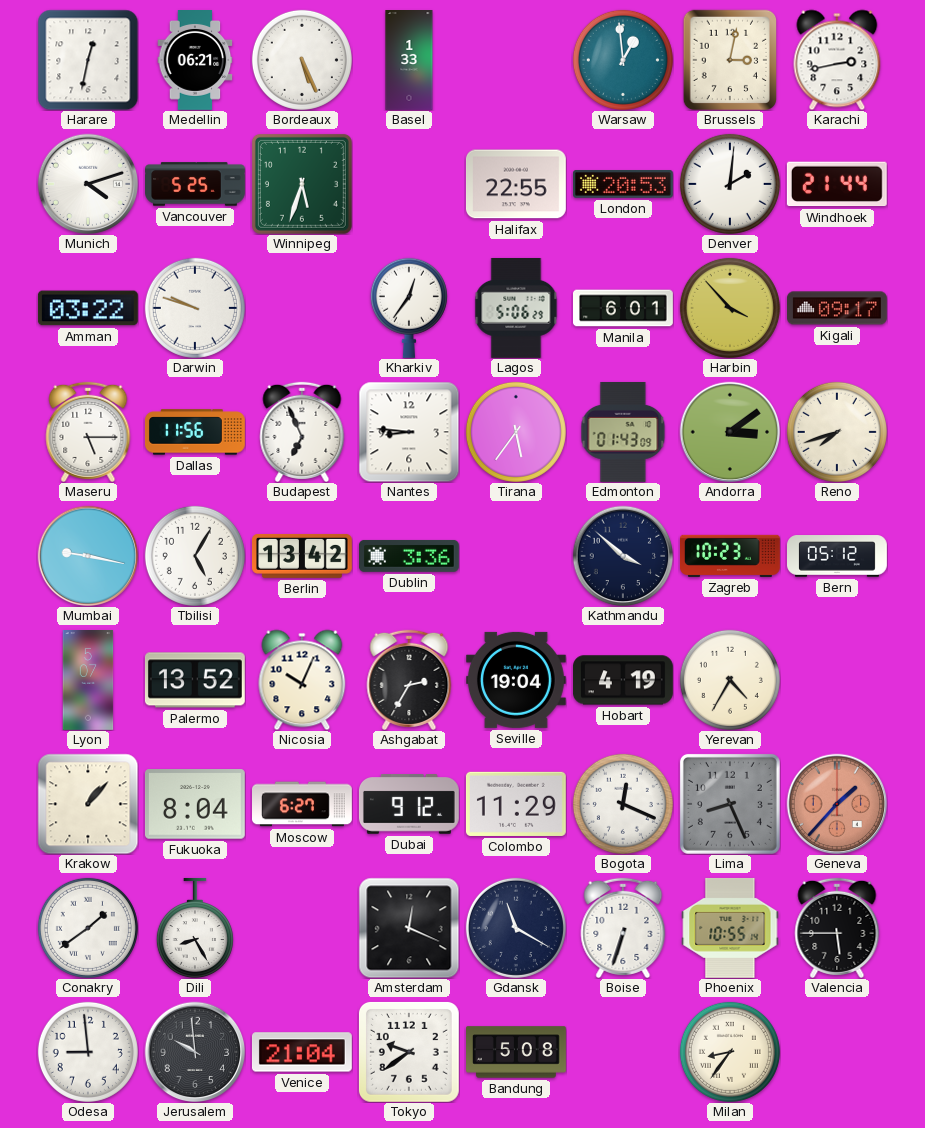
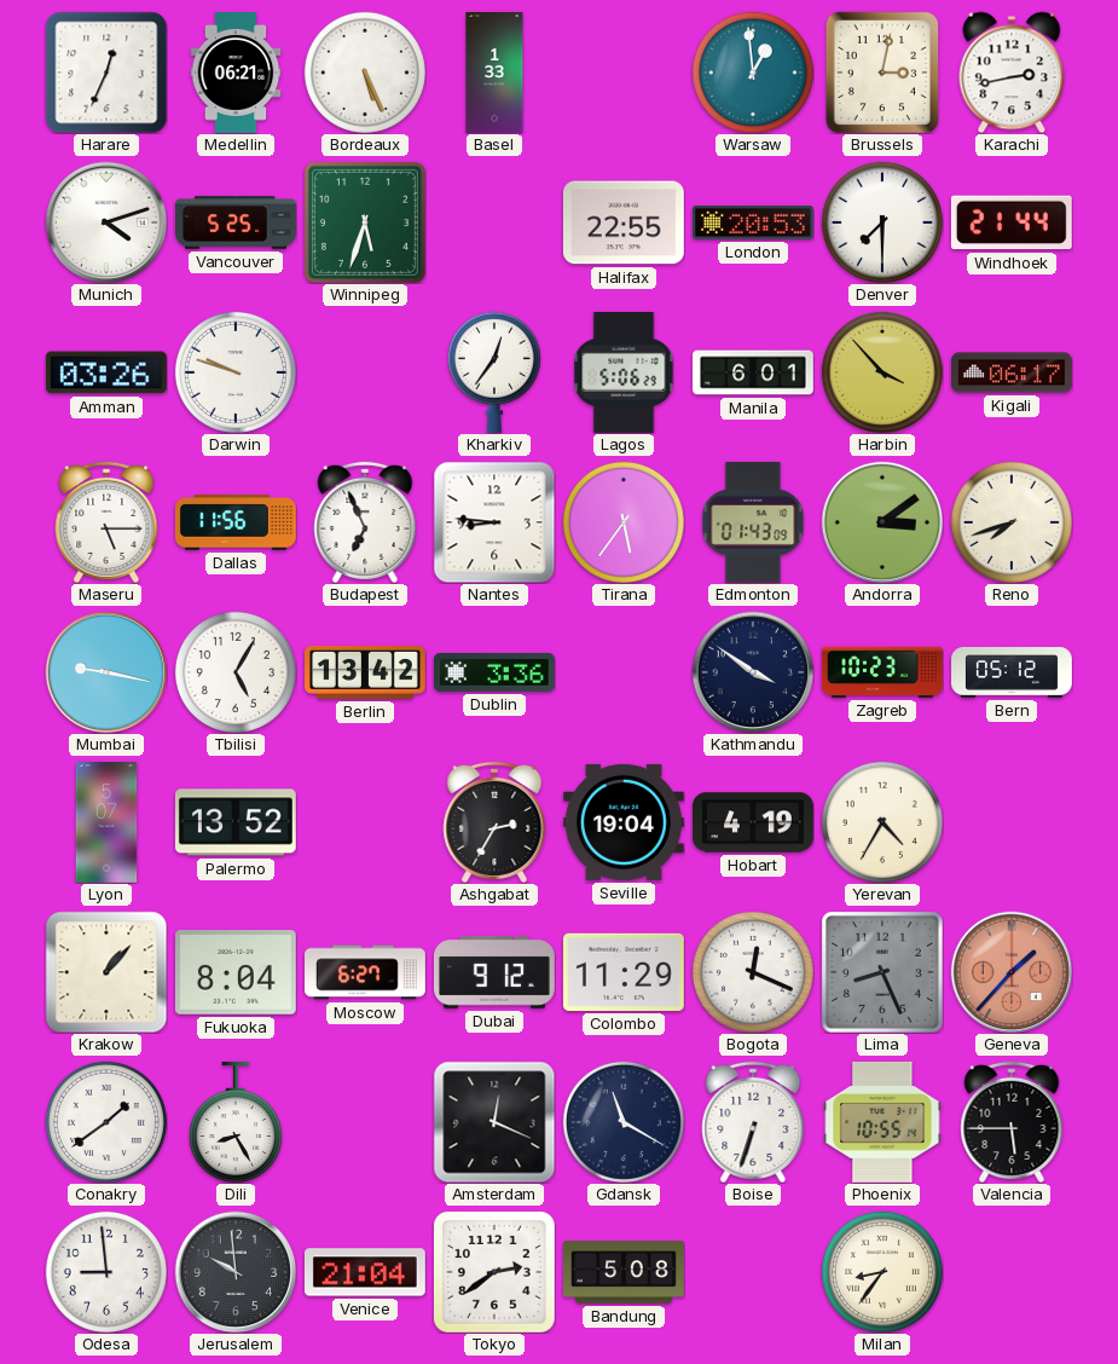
Harare: 12:32 -> 12:34 (106, 73)
Denver: 2:01 -> 7:30 (882, 222)
Amman: 03:22 -> 03:26 (106, 372)
Kigali: 09:17 -> 06:17 (1013, 372)
Kathmandu: 3:52 -> 3:51 (753, 672)
Nicosia: 10:04 -> none (302, 680)
Tokyo: 9:39 -> 2:39 (494, 1272)
